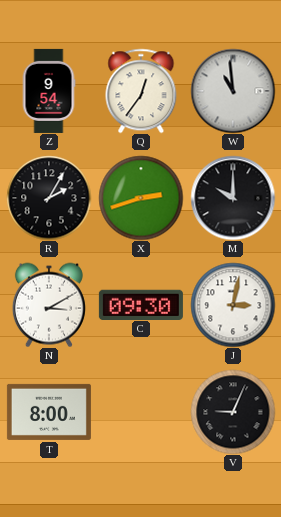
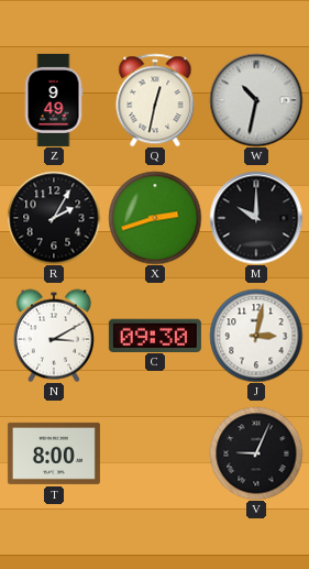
Z: 9:54 -> 9:49 (54, 100)
Q: 12:36 -> 12:32 (155, 100)
W: 10:59 -> 10:32 (256, 100)
